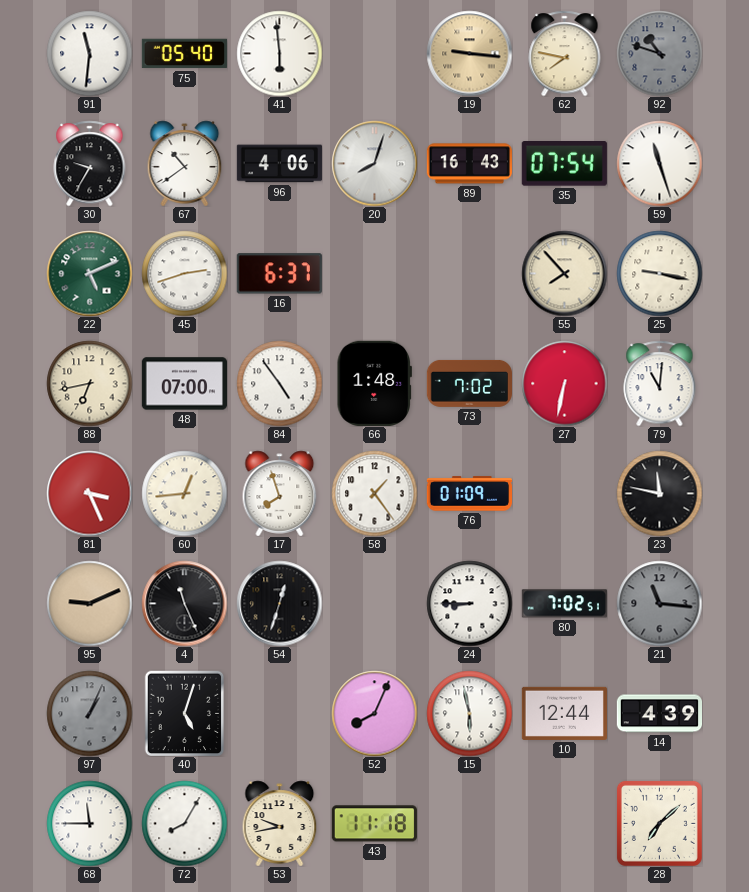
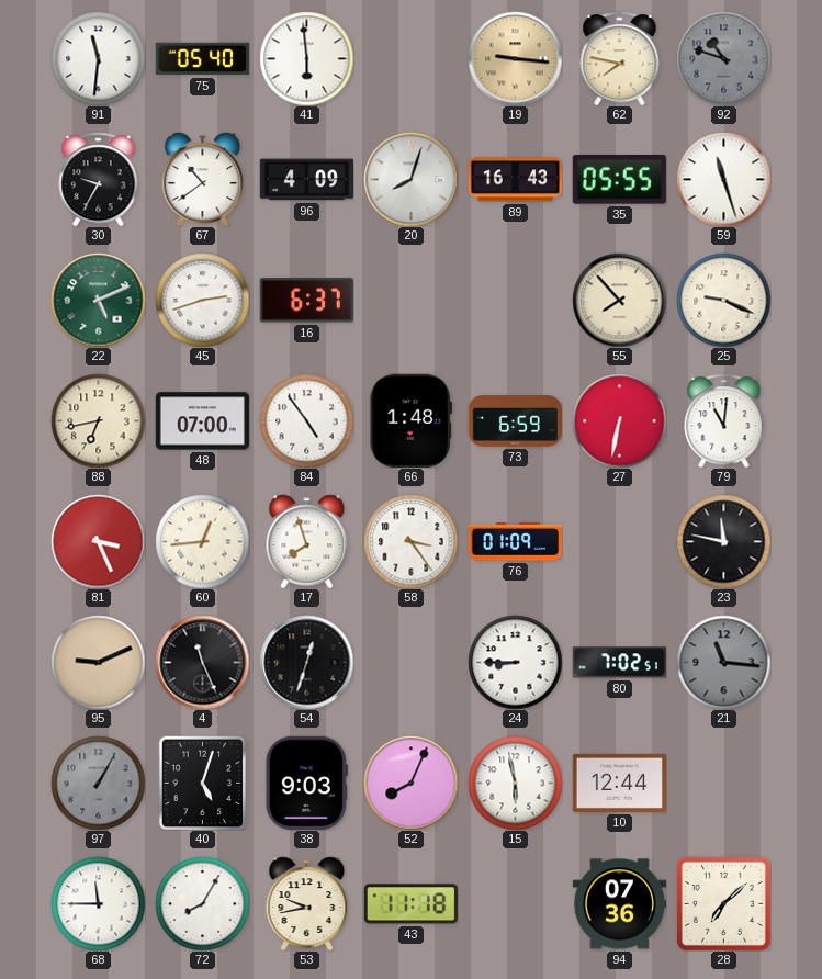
96: 4:06 -> 4:09 (306, 180)
35: 07:54 -> 05:55 (619, 180)
25: 9:17 -> 9:19 (723, 300)
73: 7:02 -> 6:59 (515, 420)
58: 1:24 -> 3:24 (410, 541)
97: 1:04 -> 1:05 (98, 783)
38: none -> 9:03 (306, 783)
14: 4:39 -> none (659, 714)
94: none -> 07:36 (619, 904)
